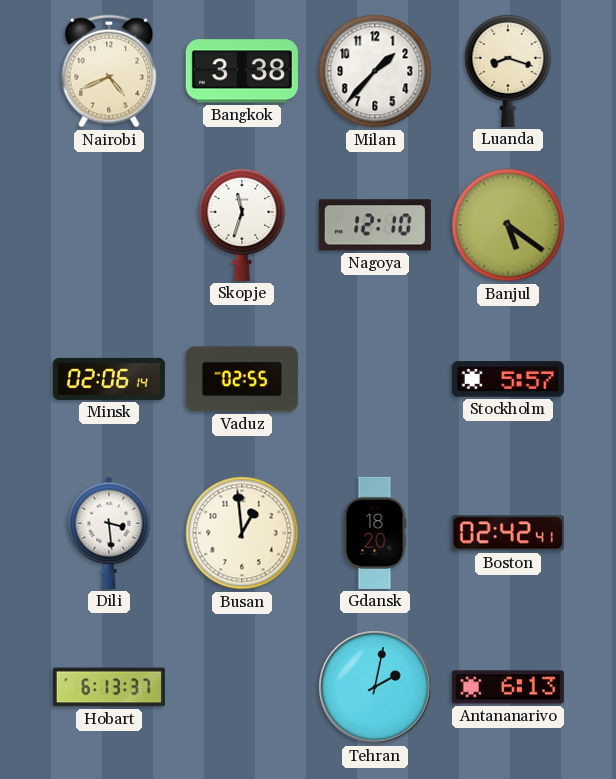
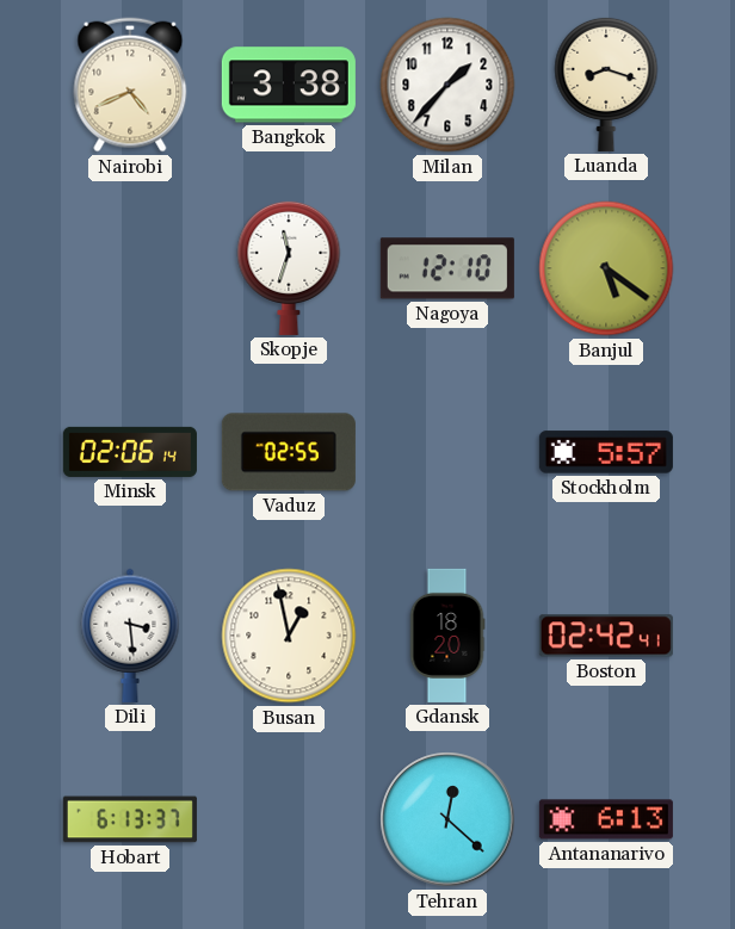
Busan: 12:59 -> 12:58 (289, 636)
Tehran: 2:02 -> 12:22 (447, 819)
